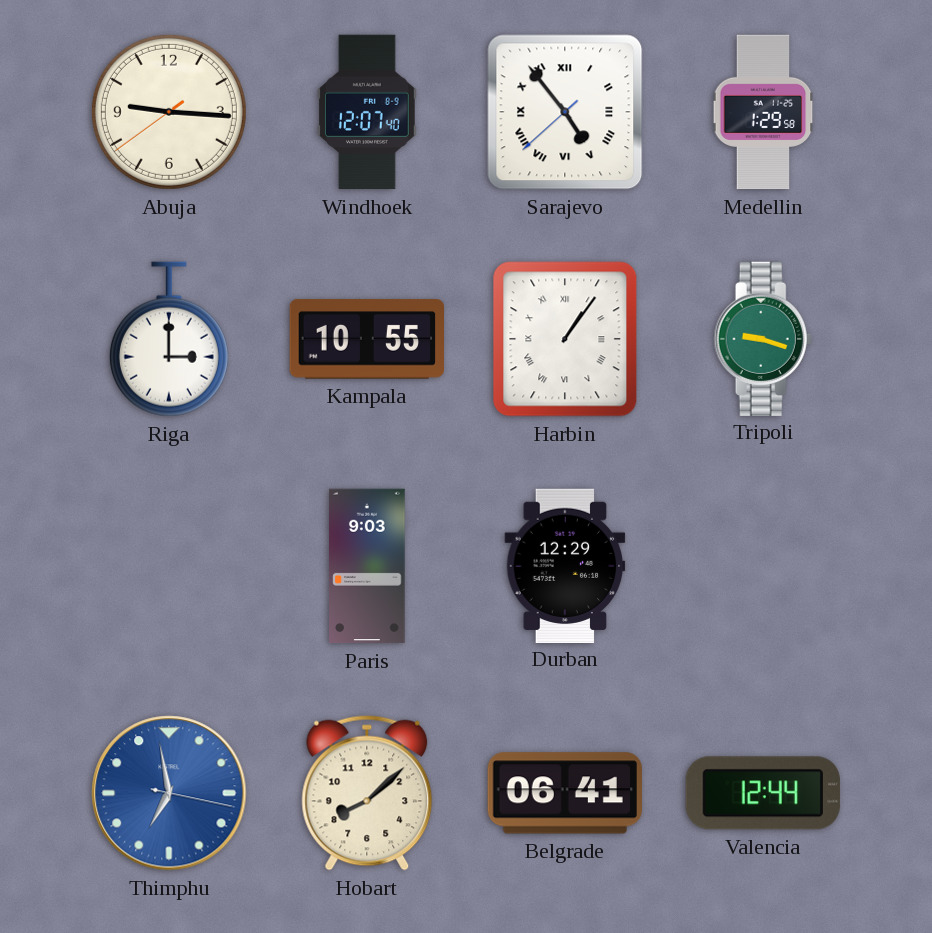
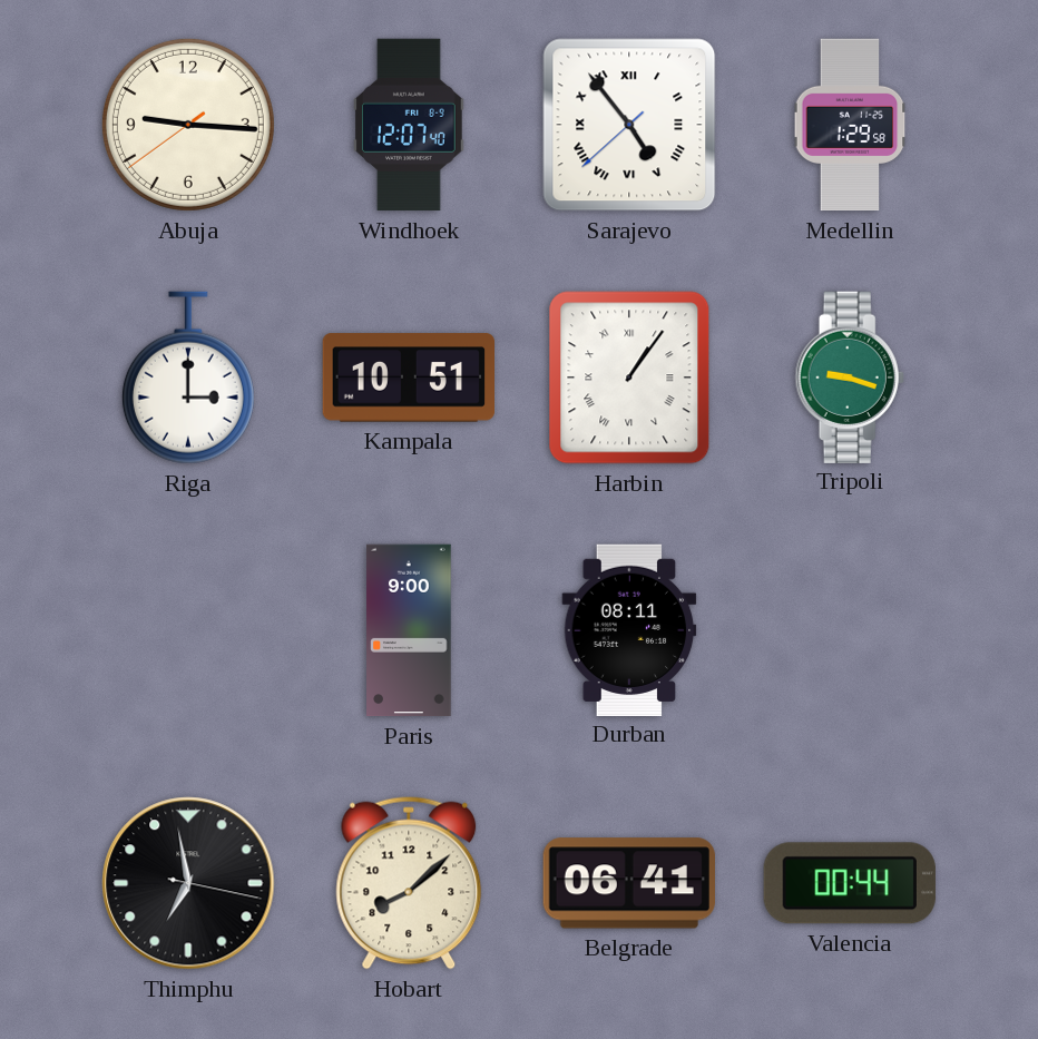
Kampala: 10:55 -> 10:51 (408, 378)
Paris: 9:03 -> 9:00 (409, 630)
Durban: 12:29 -> 08:11 (629, 629)
Thimphu dial: blue -> black (188, 883)
Valencia: 12:44 -> 00:44 (850, 883)
